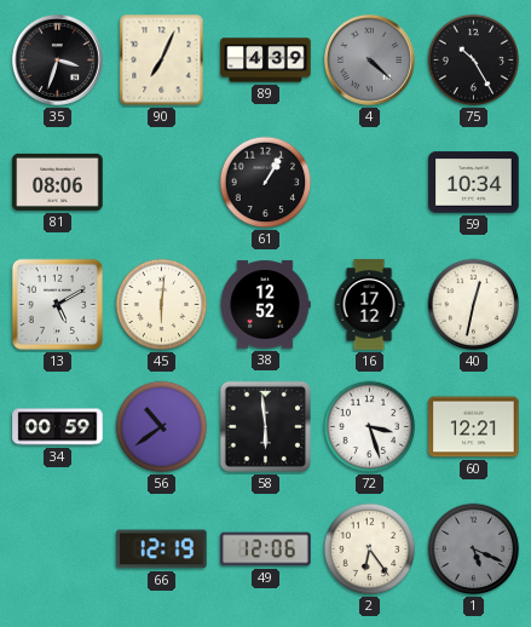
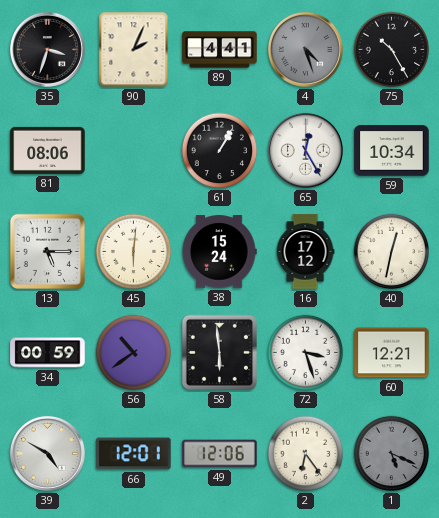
90: 7:04 -> 2:04 (134, 50)
89: 4:39 -> 4:41 (220, 50)
4: 4:22 -> 4:27 (305, 49)
65: none -> 12:25 (305, 150)
13: 5:10 -> 5:15 (47, 251)
38: 12:52 -> 15:24 (219, 252)
39: none -> 4:50 (47, 453)
66: 12:19 -> 12:01 (134, 454)
